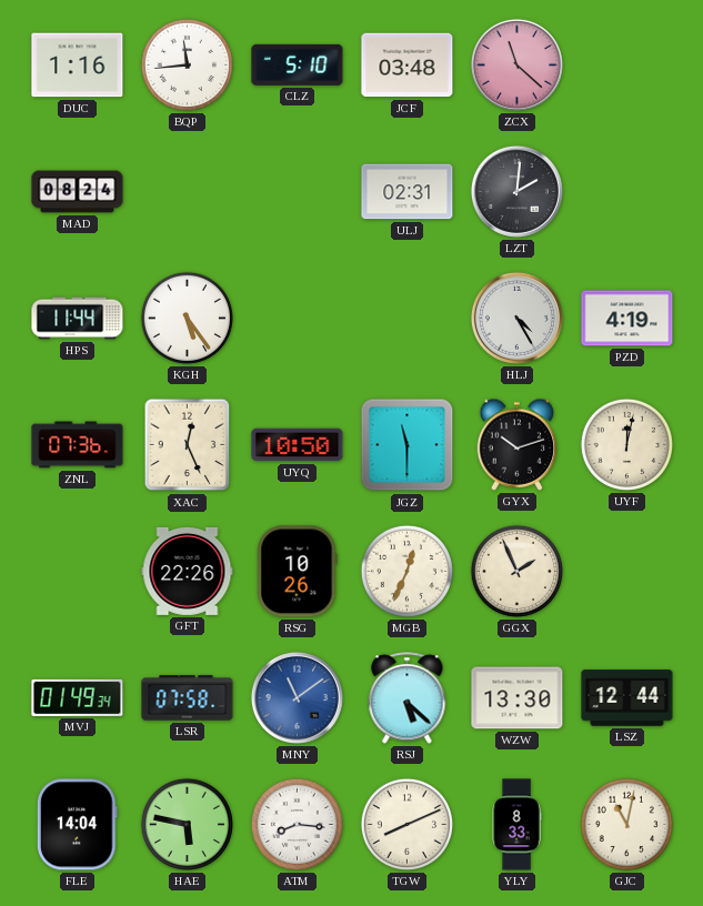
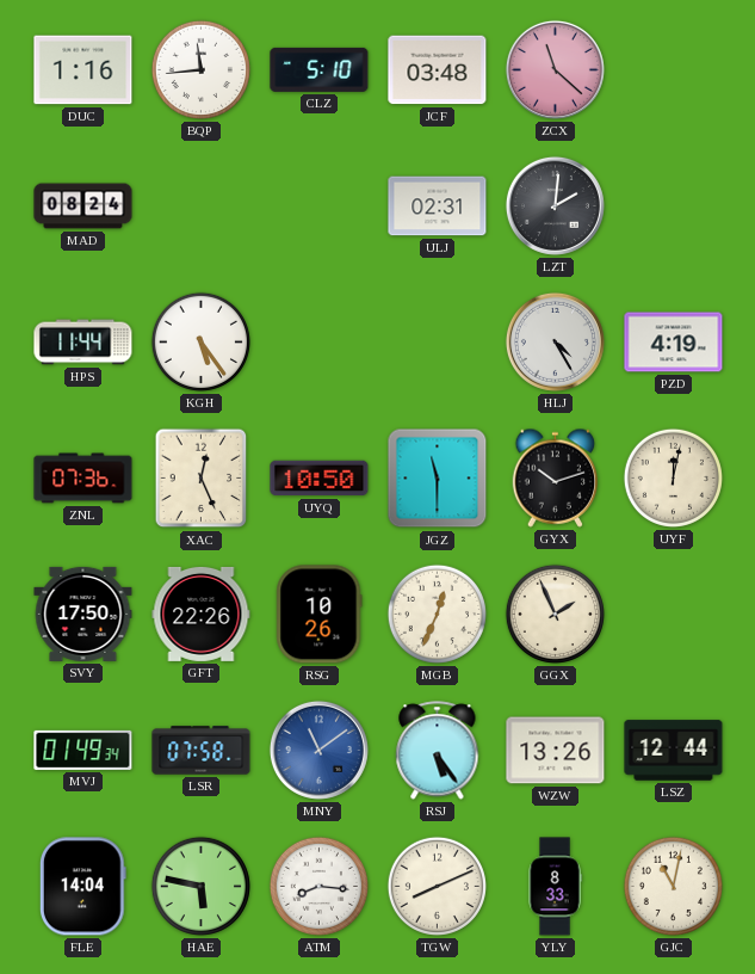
SVY: none -> 17:50 (83, 614)
RSJ: 5:22 -> 5:24 (438, 751)
WZW: 13:30 -> 13:26 (556, 751)
